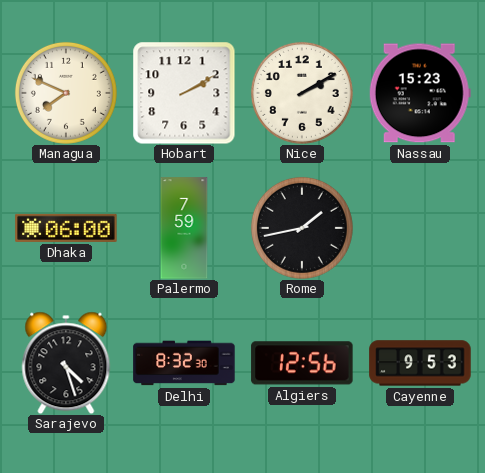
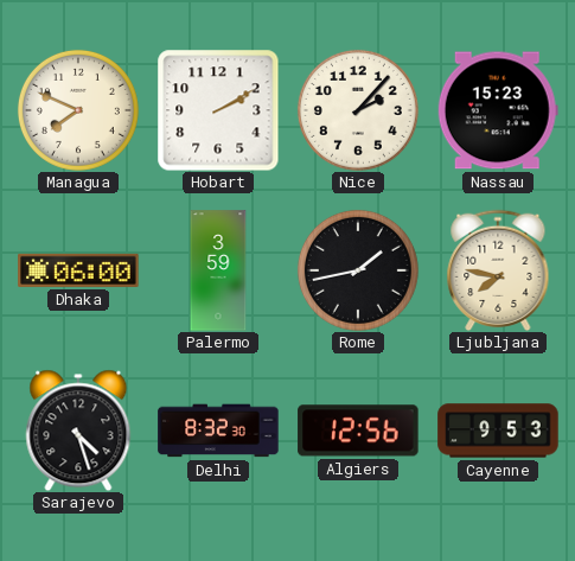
Nice: 2:10 -> 2:07 (358, 110)
Palermo: 7:59 -> 3:59 (218, 270)
Ljubljana: none -> 7:47 (498, 269)
